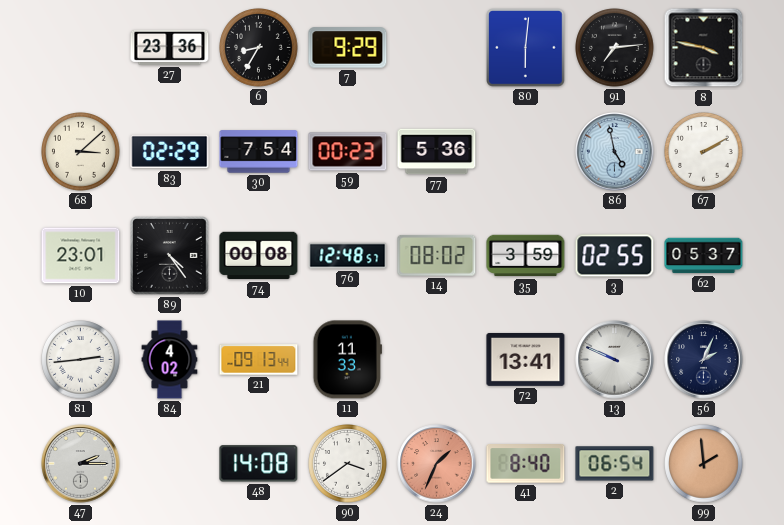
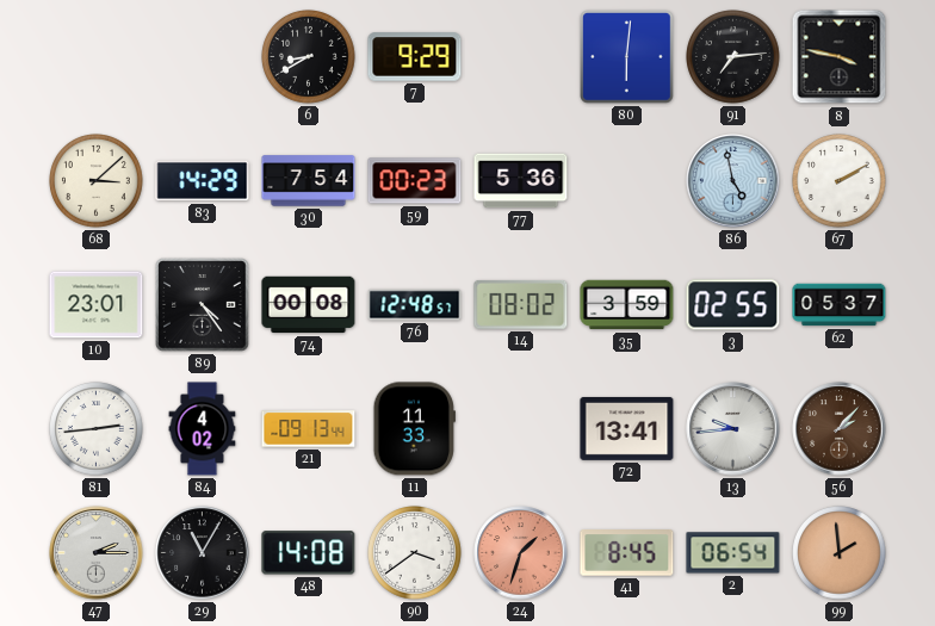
27: 23:36 -> none (170, 47)
6: 8:35 -> 8:40 (309, 57)
83: 02:29 -> 14:29 (203, 181)
13: 9:49 -> 9:44 (733, 429)
56: 2:04 -> 2:07 (840, 429)
56 dial: navy -> brown (840, 429)
29: none -> 11:05 (203, 553)
24: 1:34 -> 1:33 (521, 553)
41: 8:40 -> 8:45 (627, 553)
